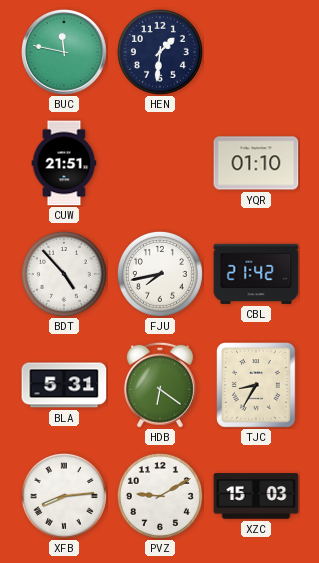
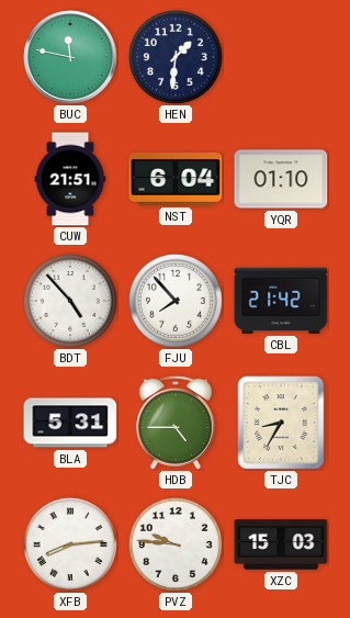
NST: none -> 6:04 (176, 179)
FJU: 7:43 -> 7:53 (176, 301)
HDB: 6:21 -> 4:45 (176, 423)
PVZ: 9:10 -> 9:46 (176, 544)
